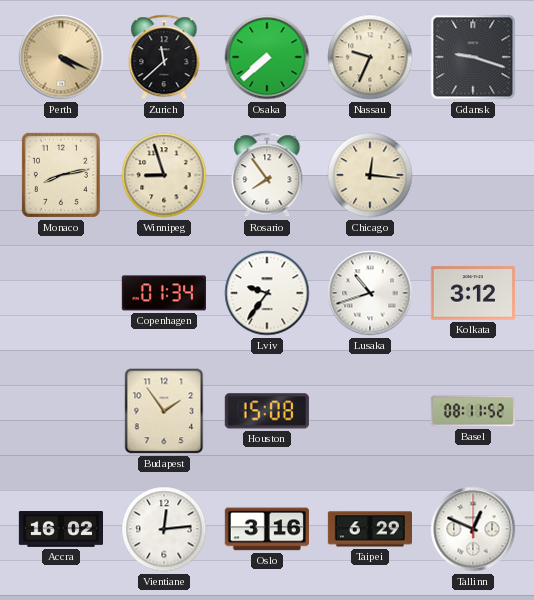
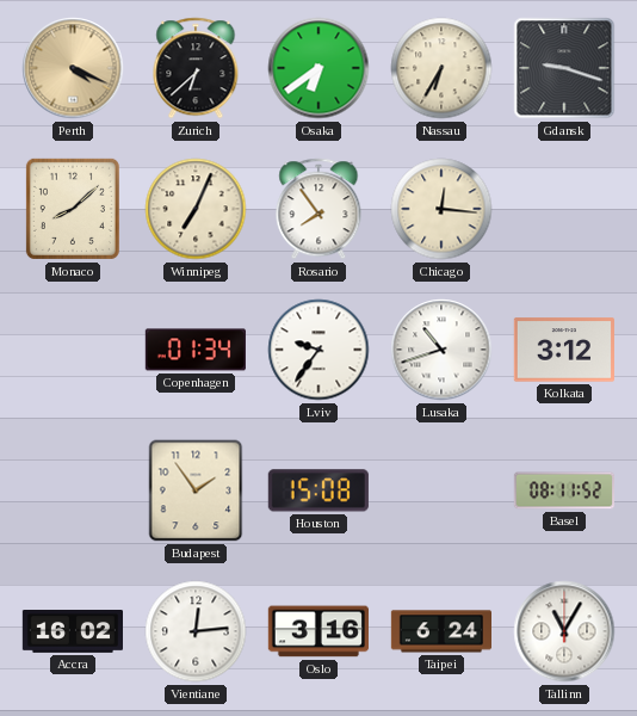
Zurich: 11:38 -> 6:38 (196, 68)
Osaka: 7:38 -> 6:39 (318, 68)
Nassau: 9:34 -> 6:35 (441, 68)
Monaco: 8:13 -> 8:08 (73, 209)
Winnipeg: 8:57 -> 7:04 (196, 209)
Taipei: 6:29 -> 6:24 (440, 631)
Tallinn: 12:49 -> 11:05 (564, 631)
